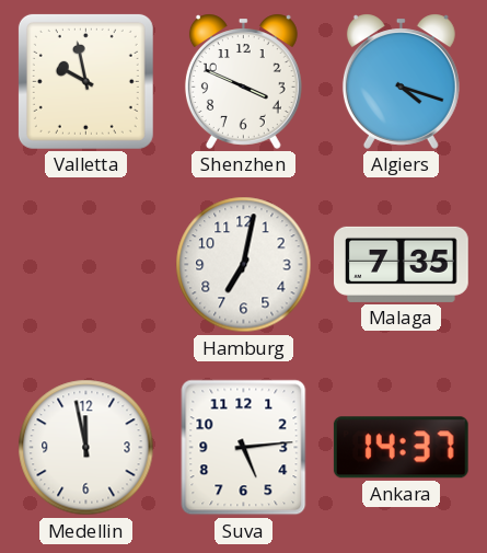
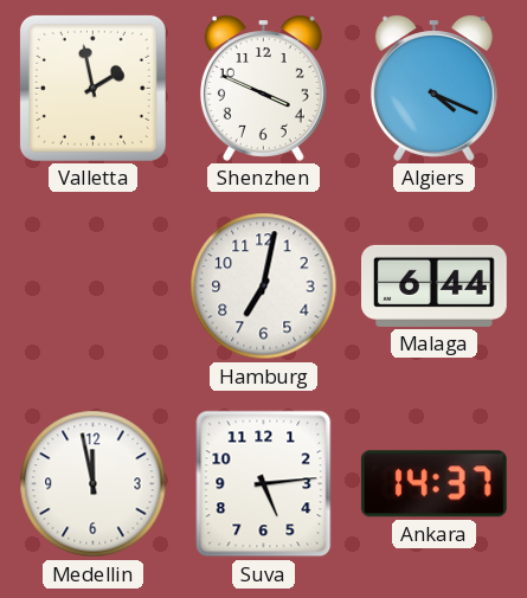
Valletta: 9:58 -> 1:58 (92, 88)
Algiers: 4:18 -> 4:19 (433, 88)
Malaga: 7:35 -> 6:44 (435, 285)
